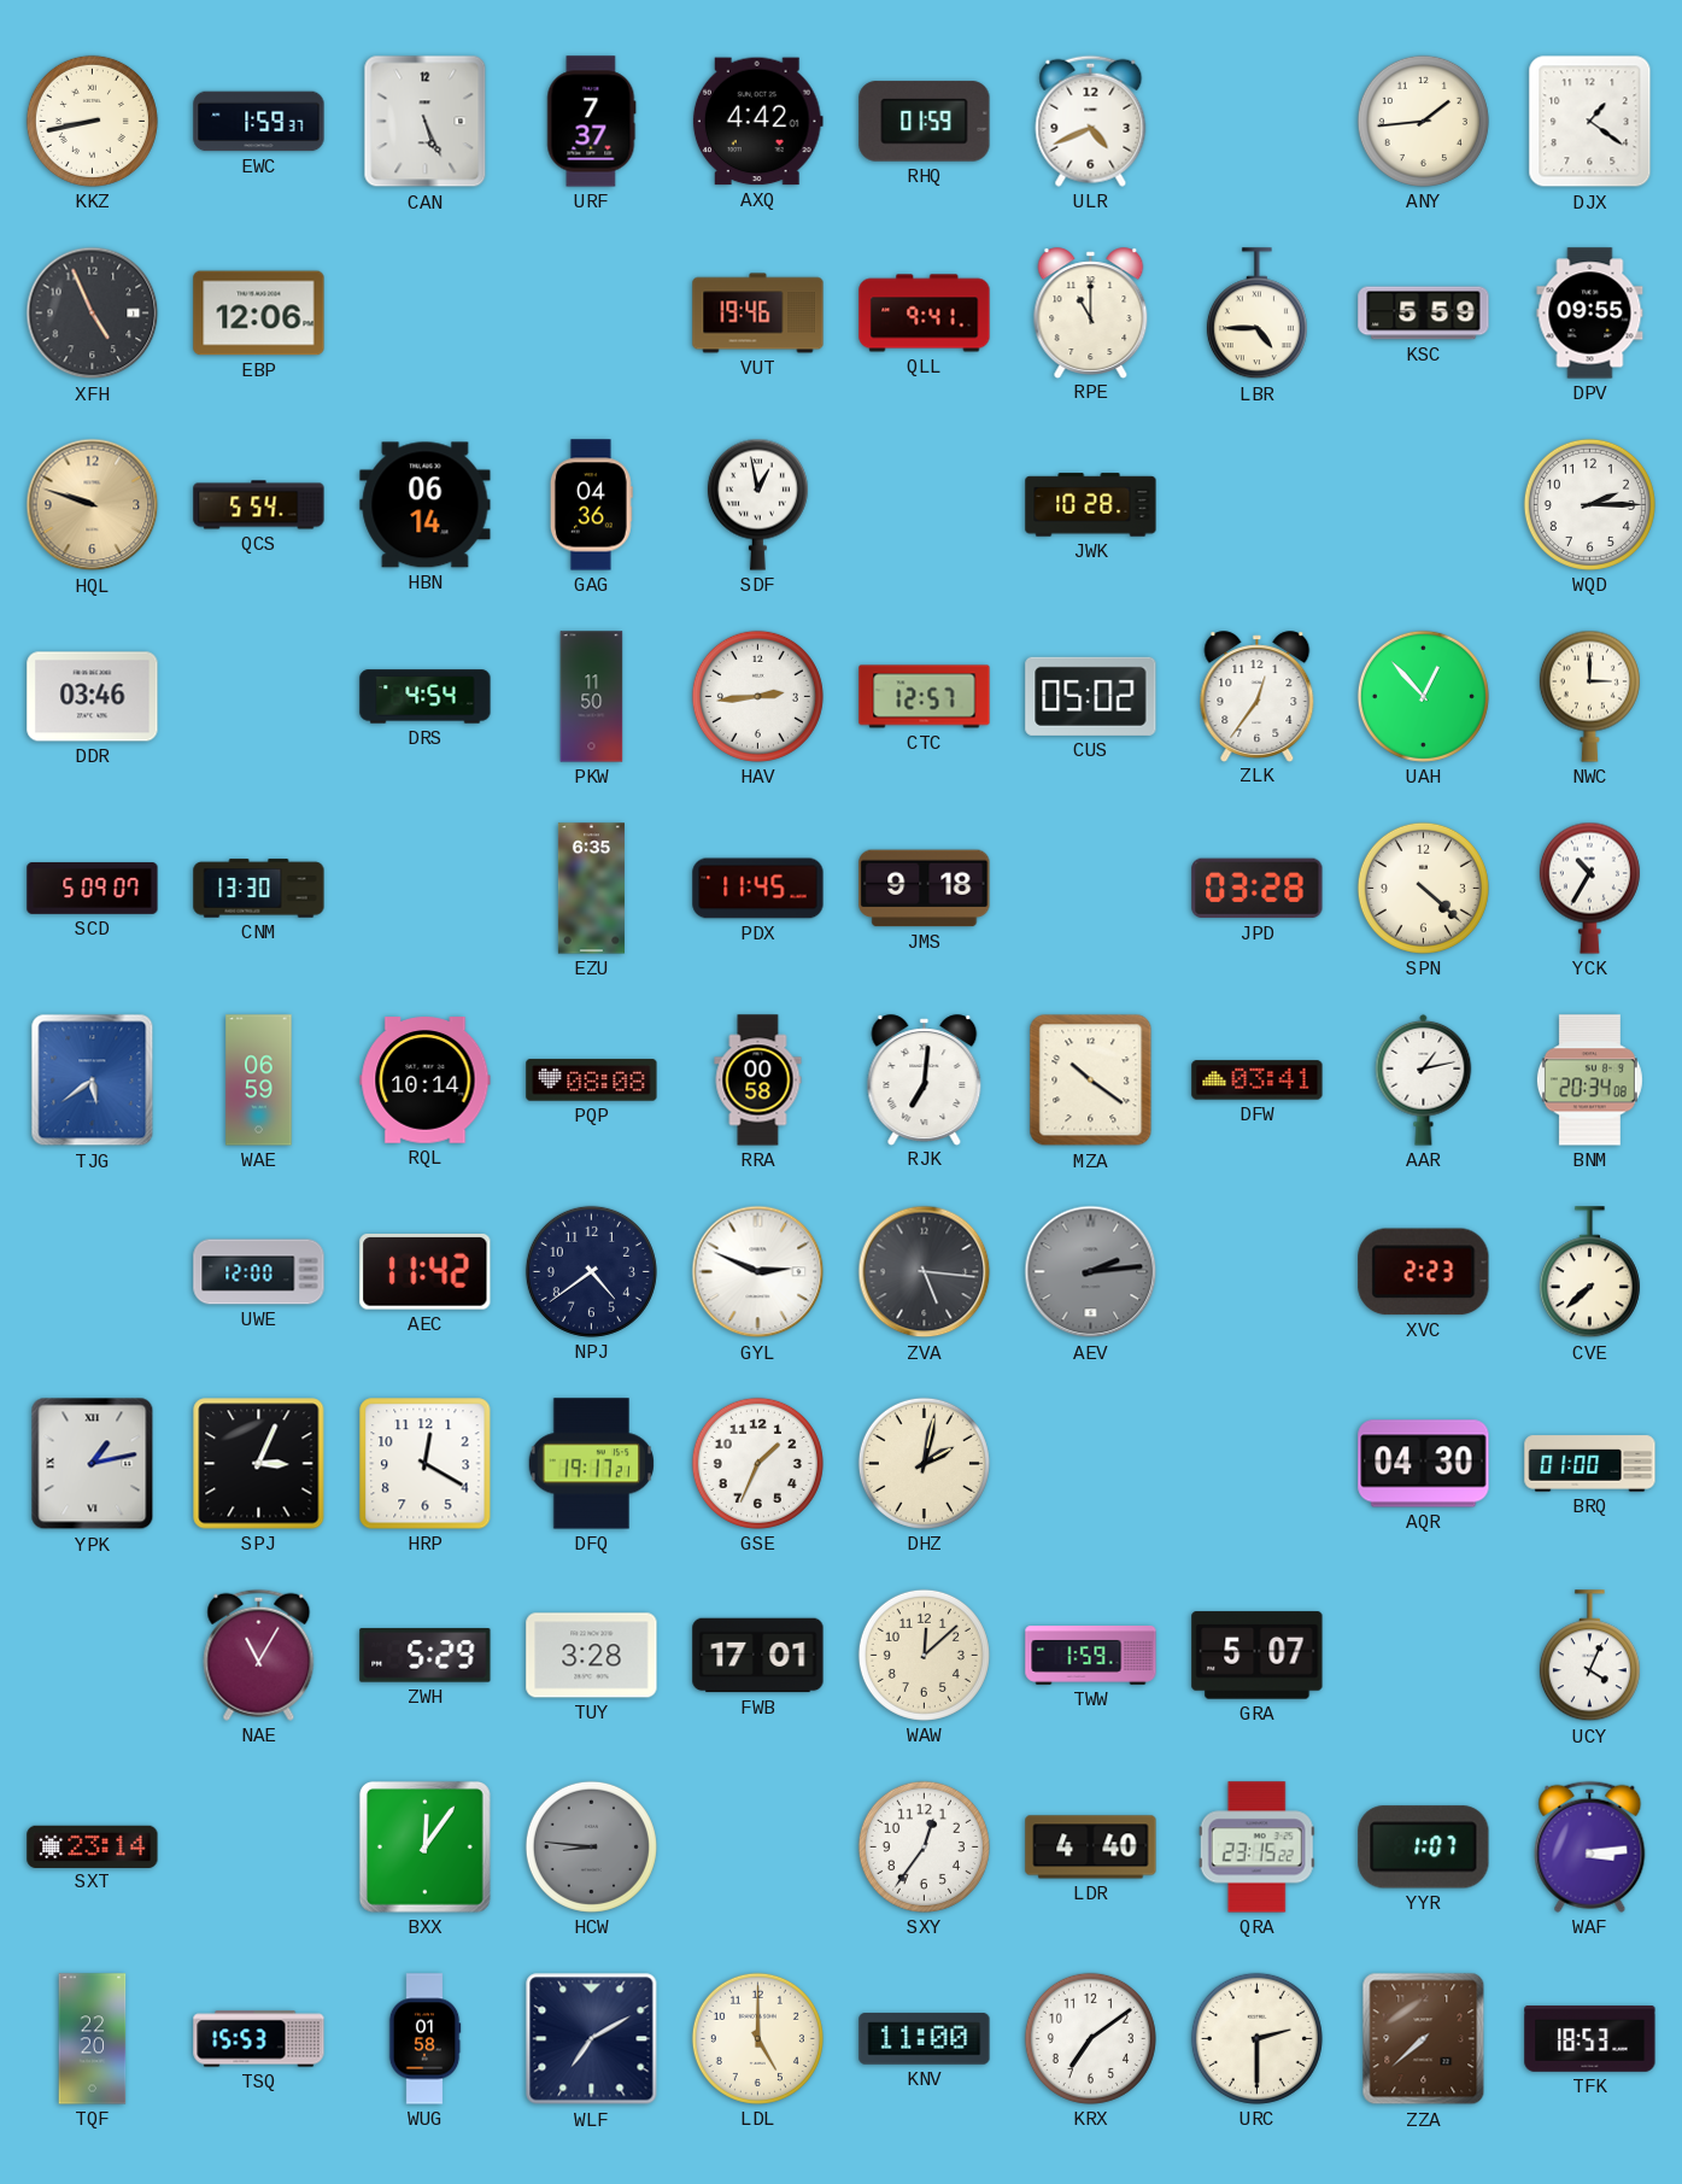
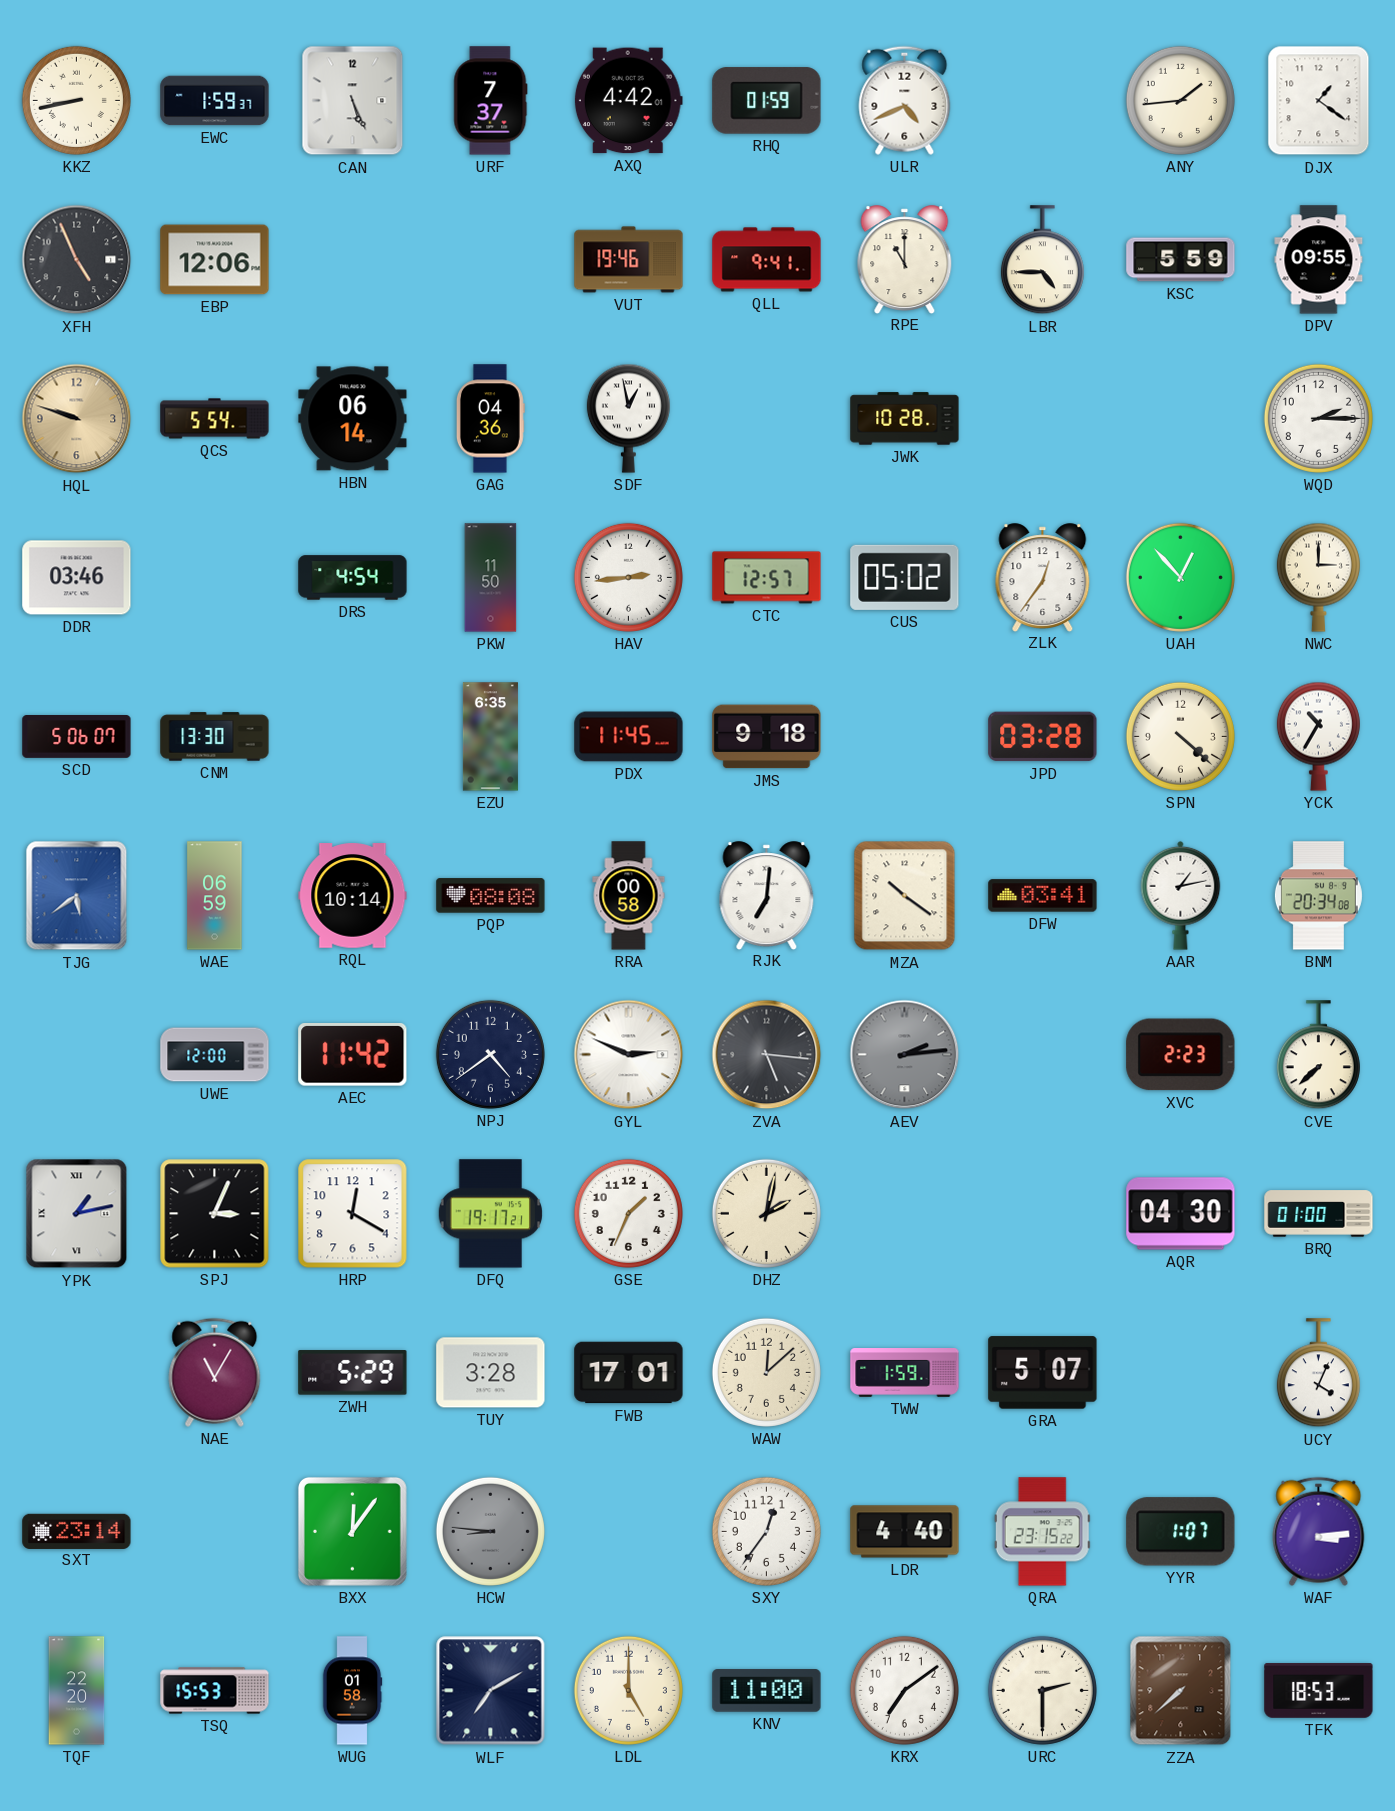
SCD: 5:09 -> 5:06 (77, 737)
